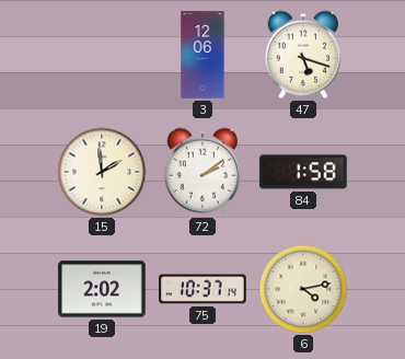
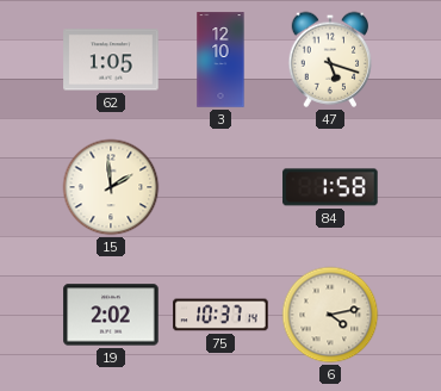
62: none -> 1:05 (111, 60)
3: 12:06 -> 12:10 (220, 60)
72: 2:09 -> none (202, 172)
